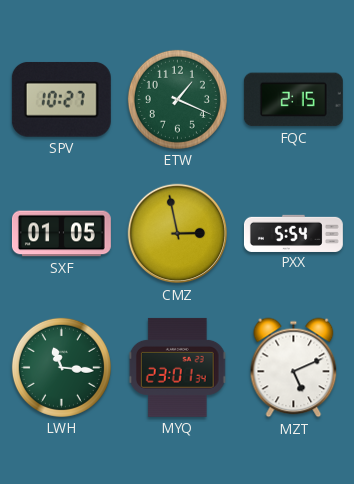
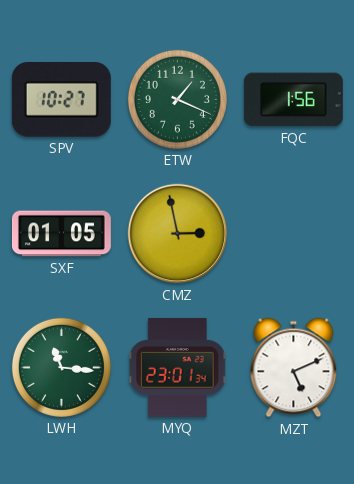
FQC: 2:15 -> 1:56 (293, 100)
PXX: 5:54 -> none (293, 233)
